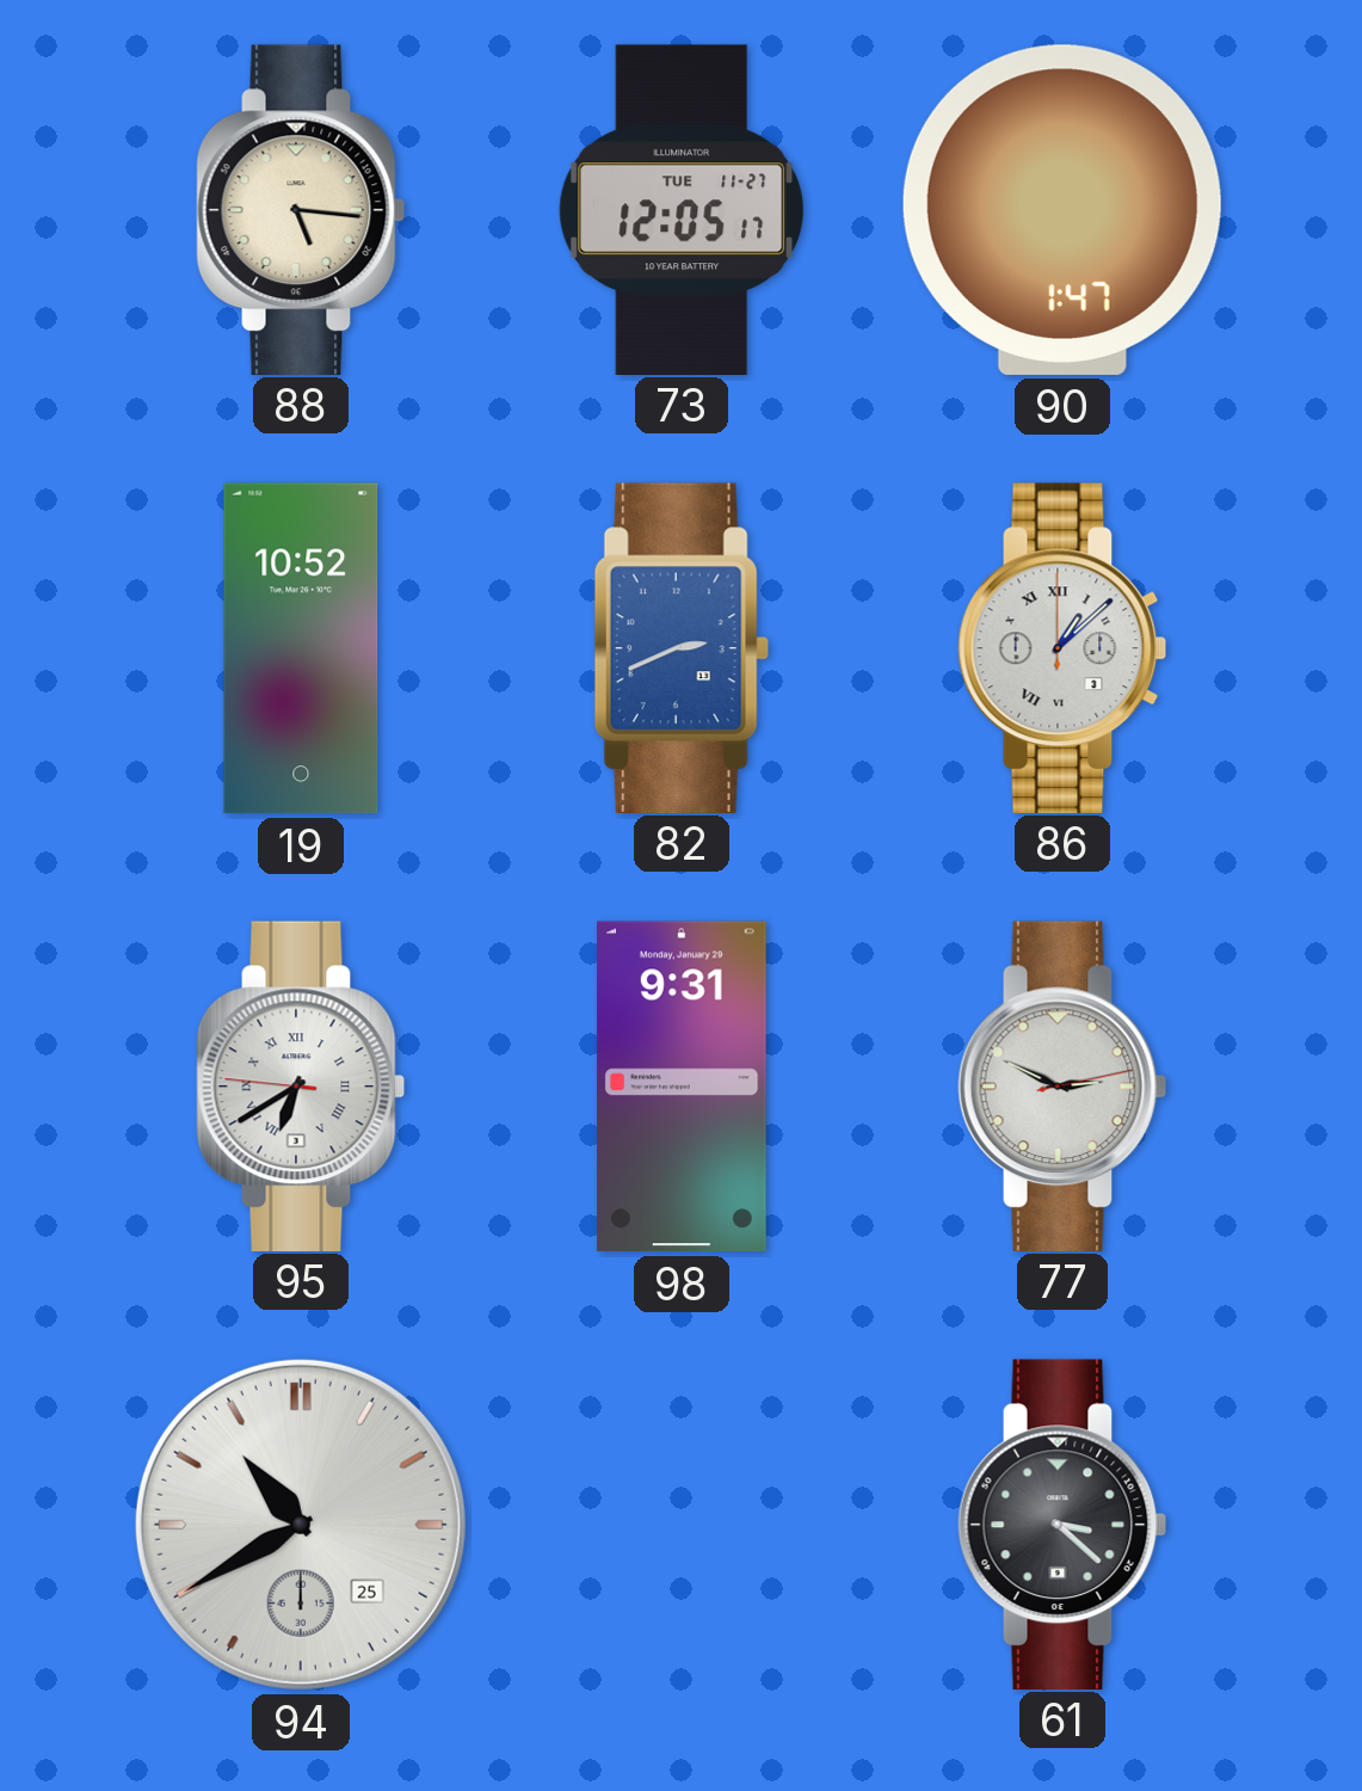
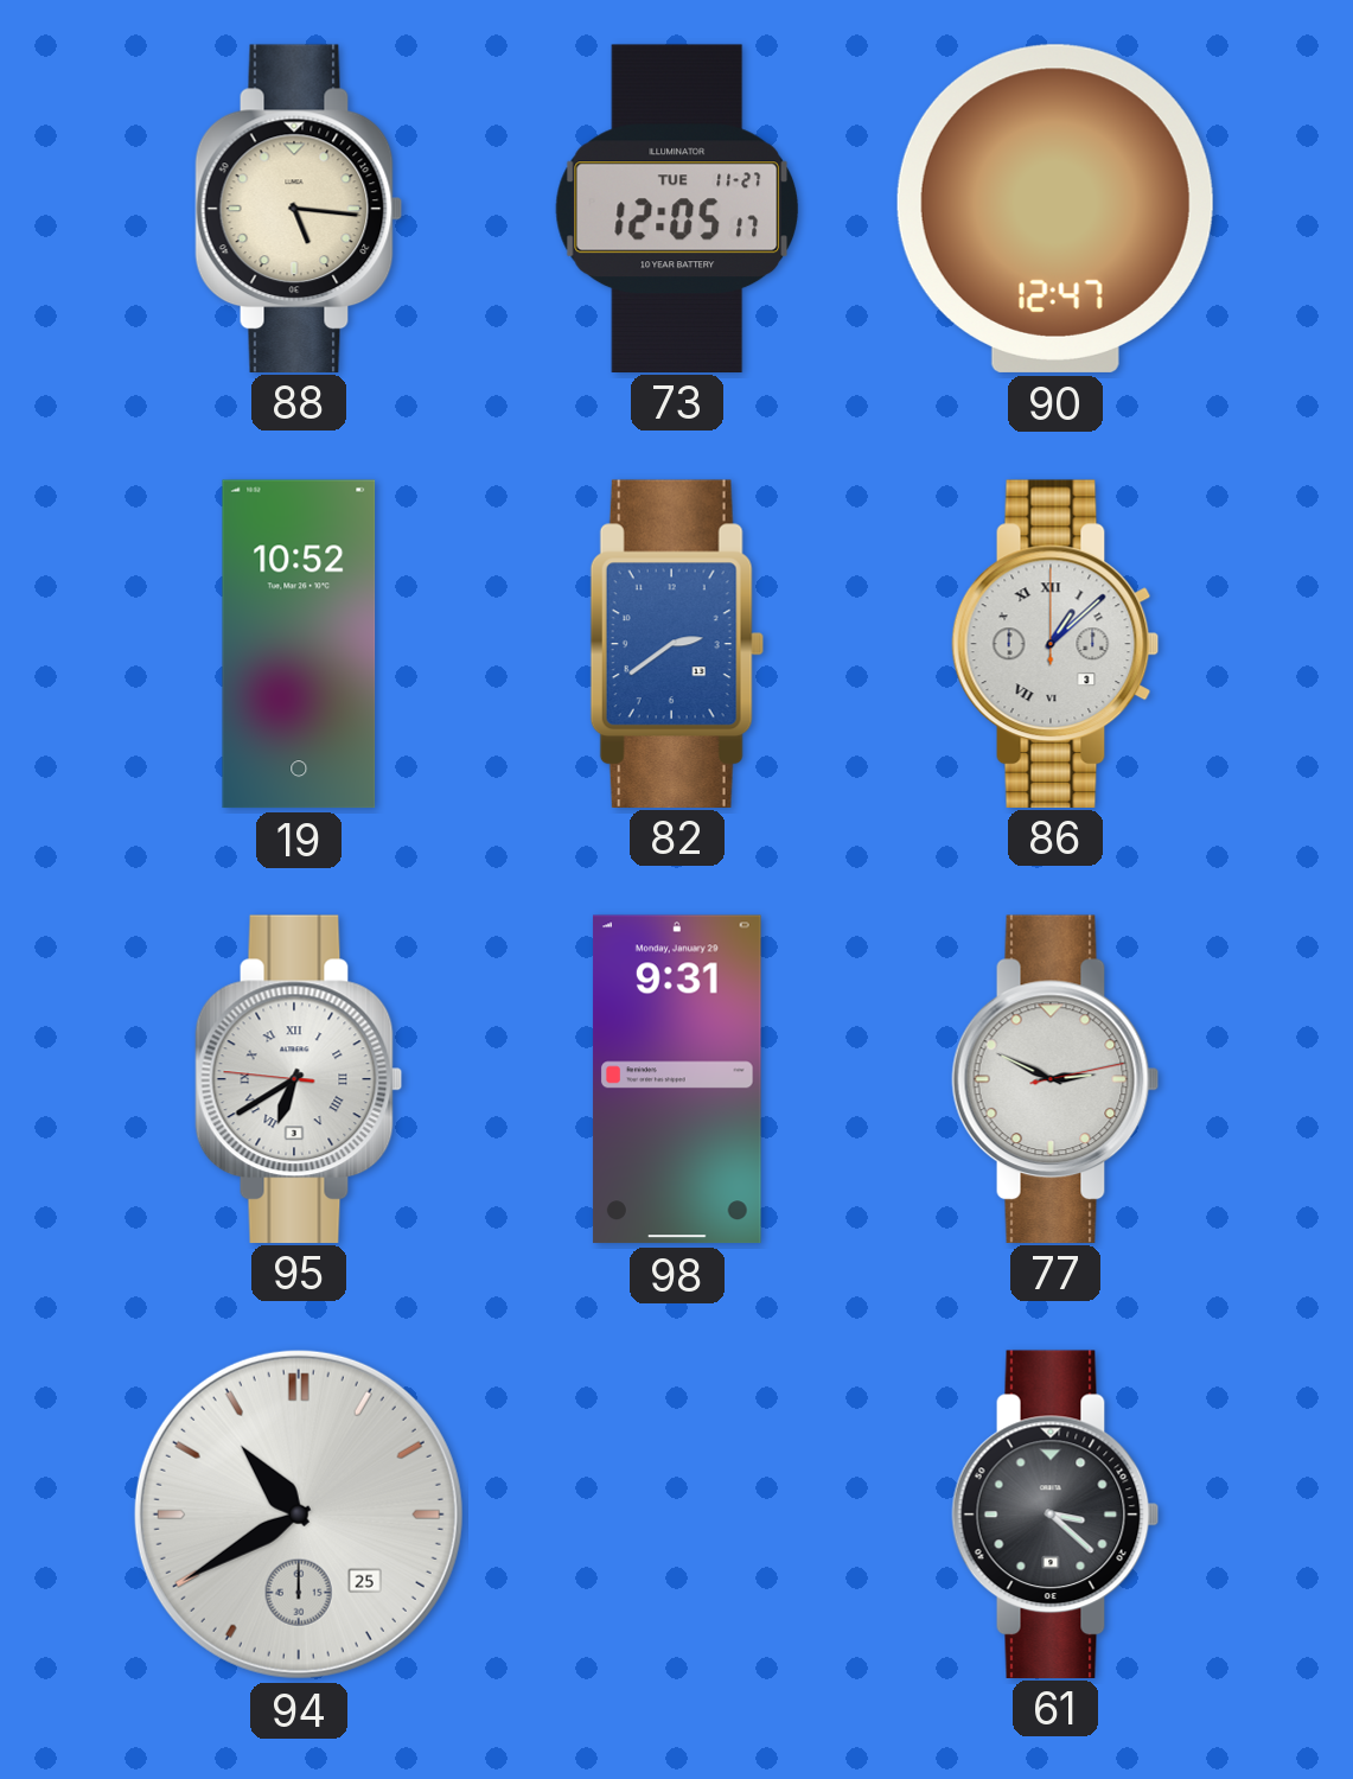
90: 1:47 -> 12:47 (1055, 209)
82: 2:41 -> 2:39 (677, 643)
